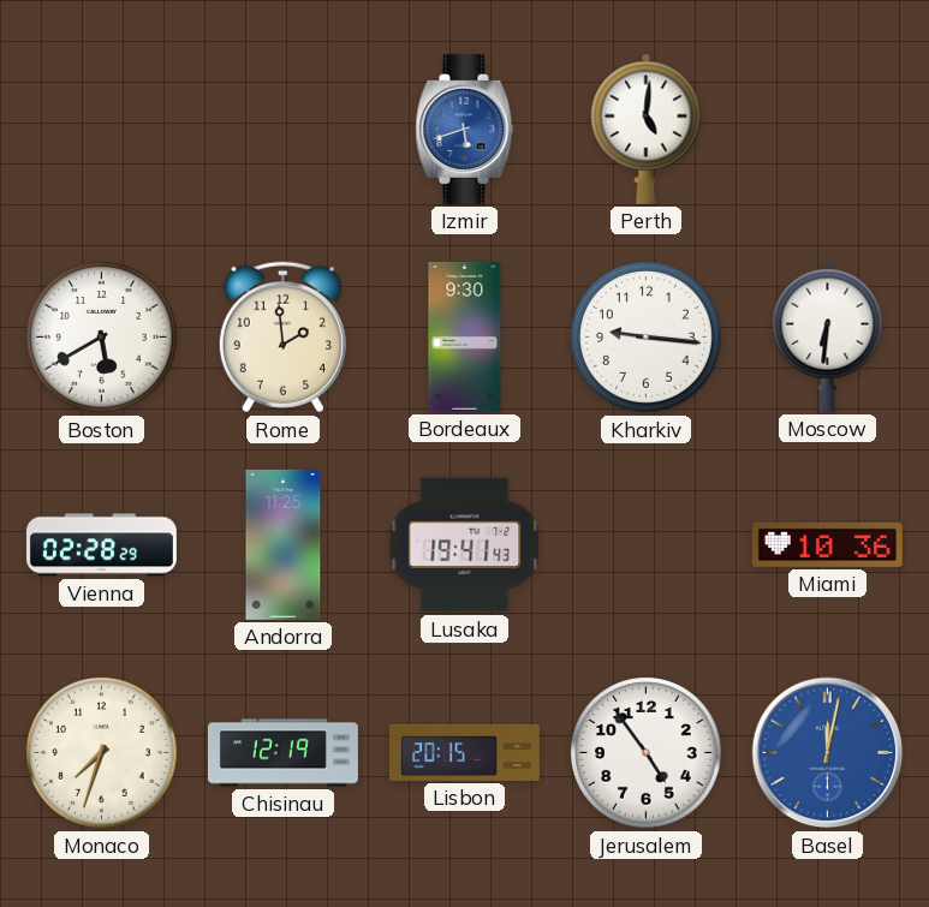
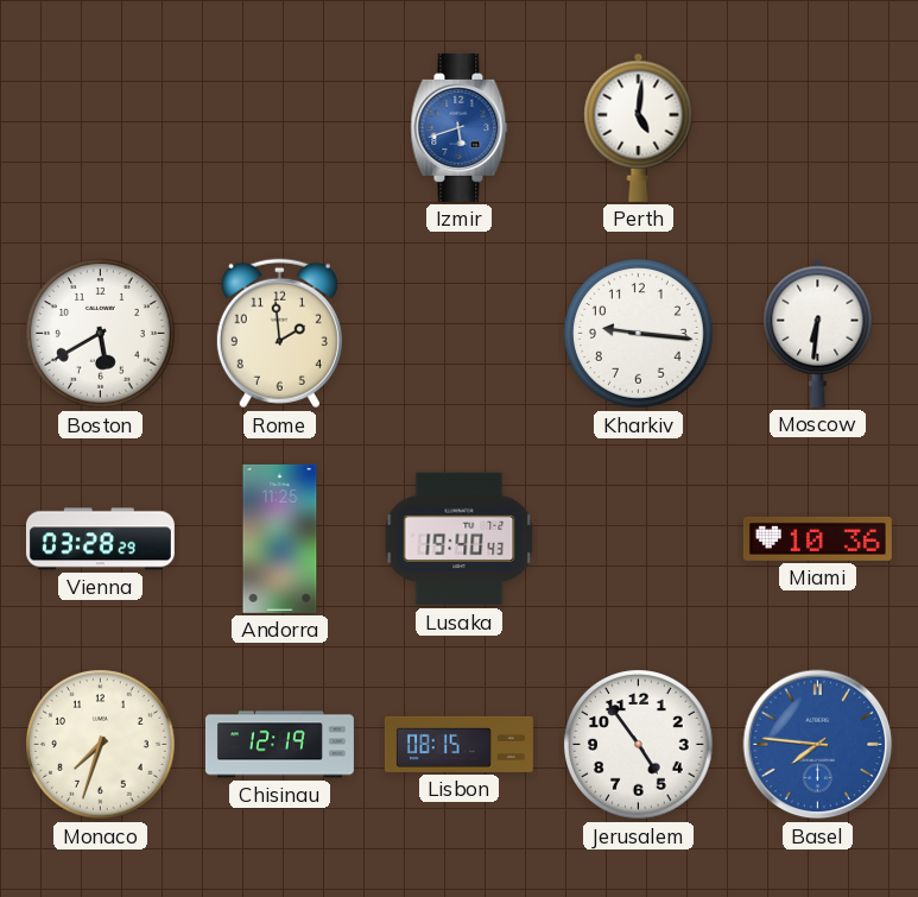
Bordeaux: 9:30 -> none (465, 336)
Vienna: 02:28 -> 03:28 (100, 539)
Lusaka: 19:41 -> 19:40 (460, 539)
Lisbon: 20:15 -> 08:15 (458, 744)
Basel: 12:02 -> 7:46 (818, 745)
